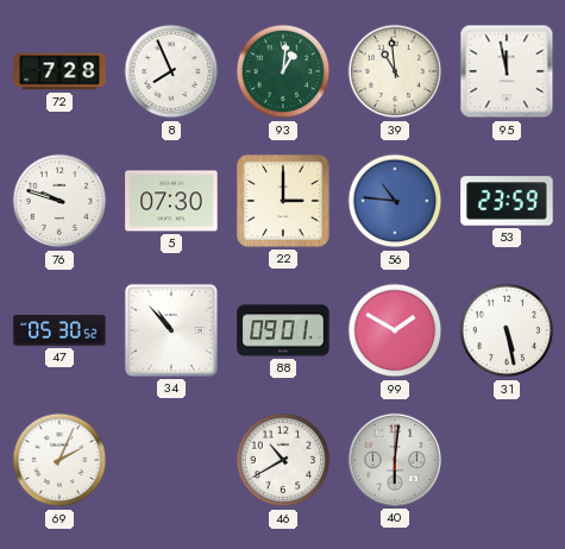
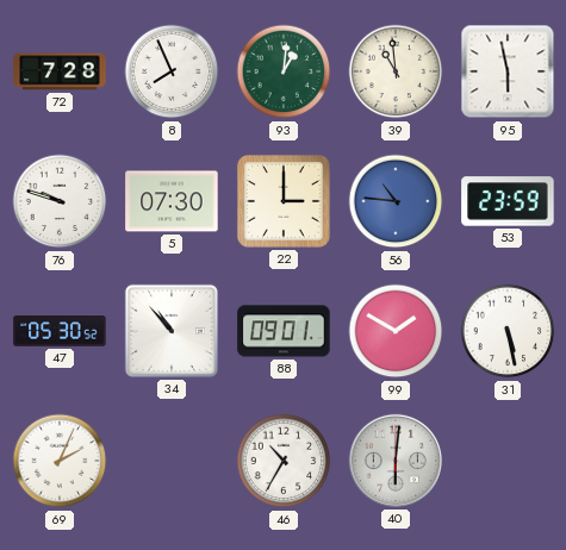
95: 11:58 -> 5:58 (508, 71)
46: 10:40 -> 10:35 (284, 461)
